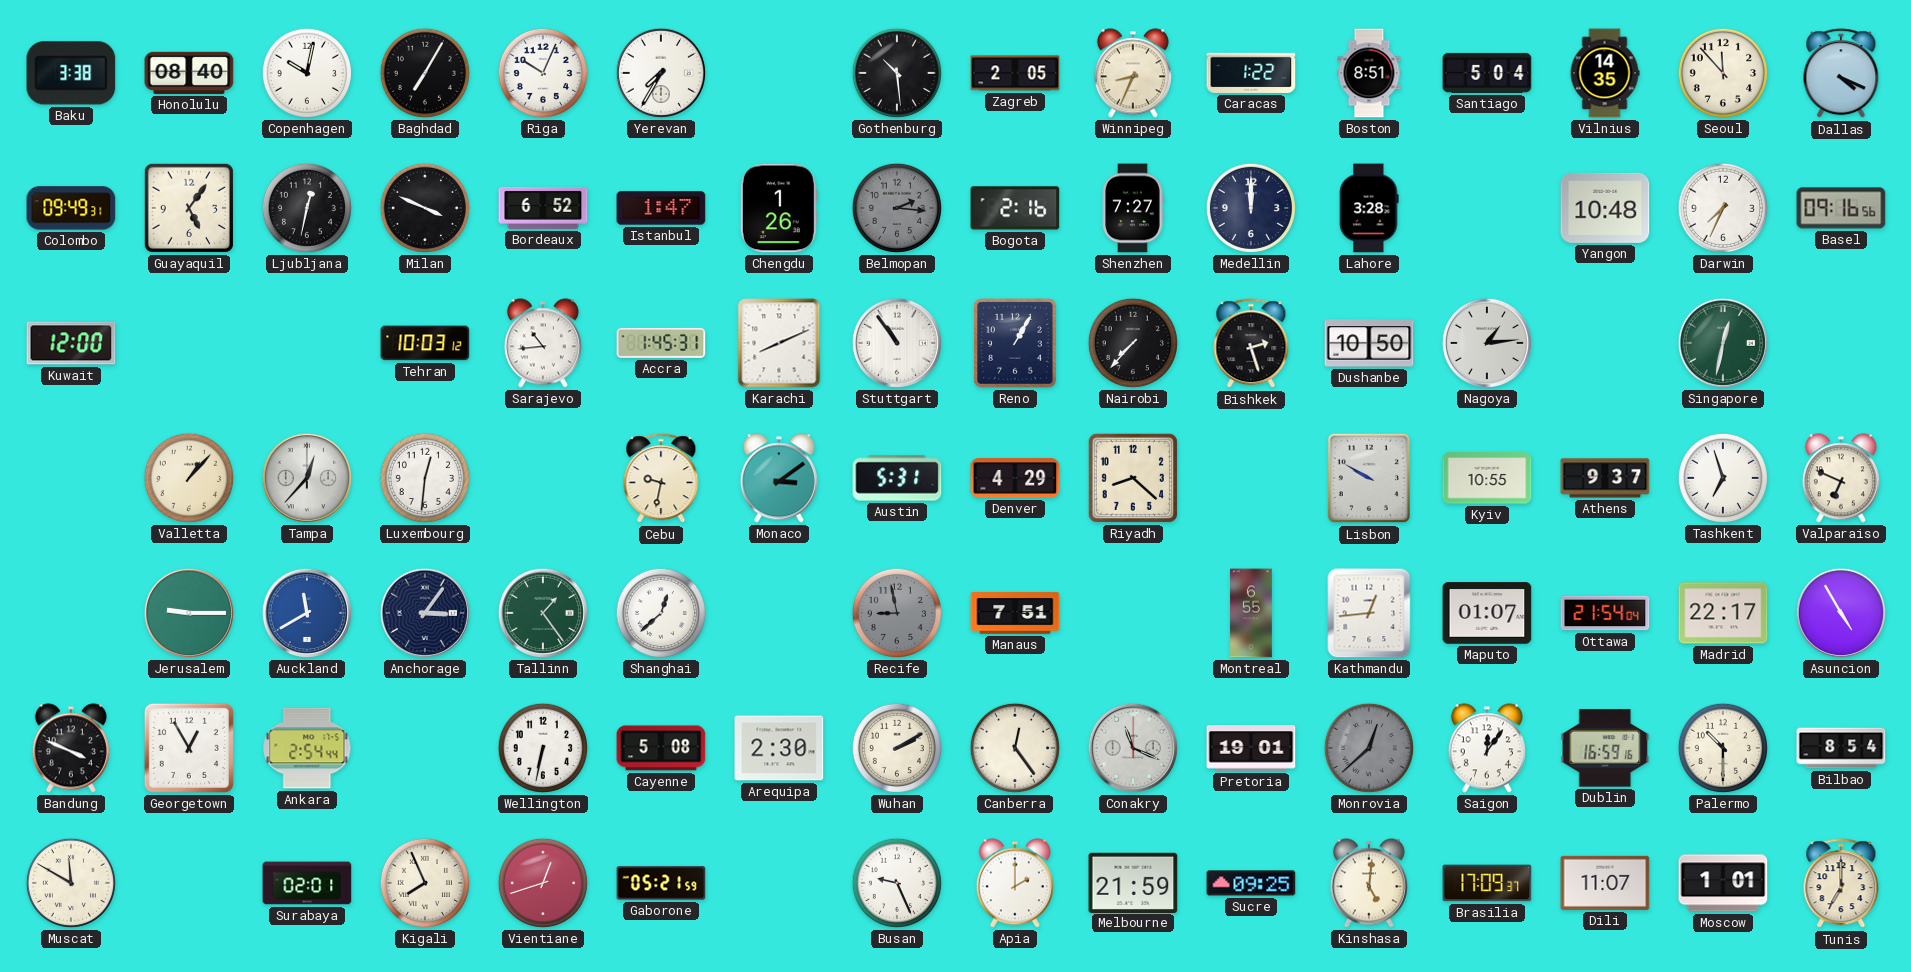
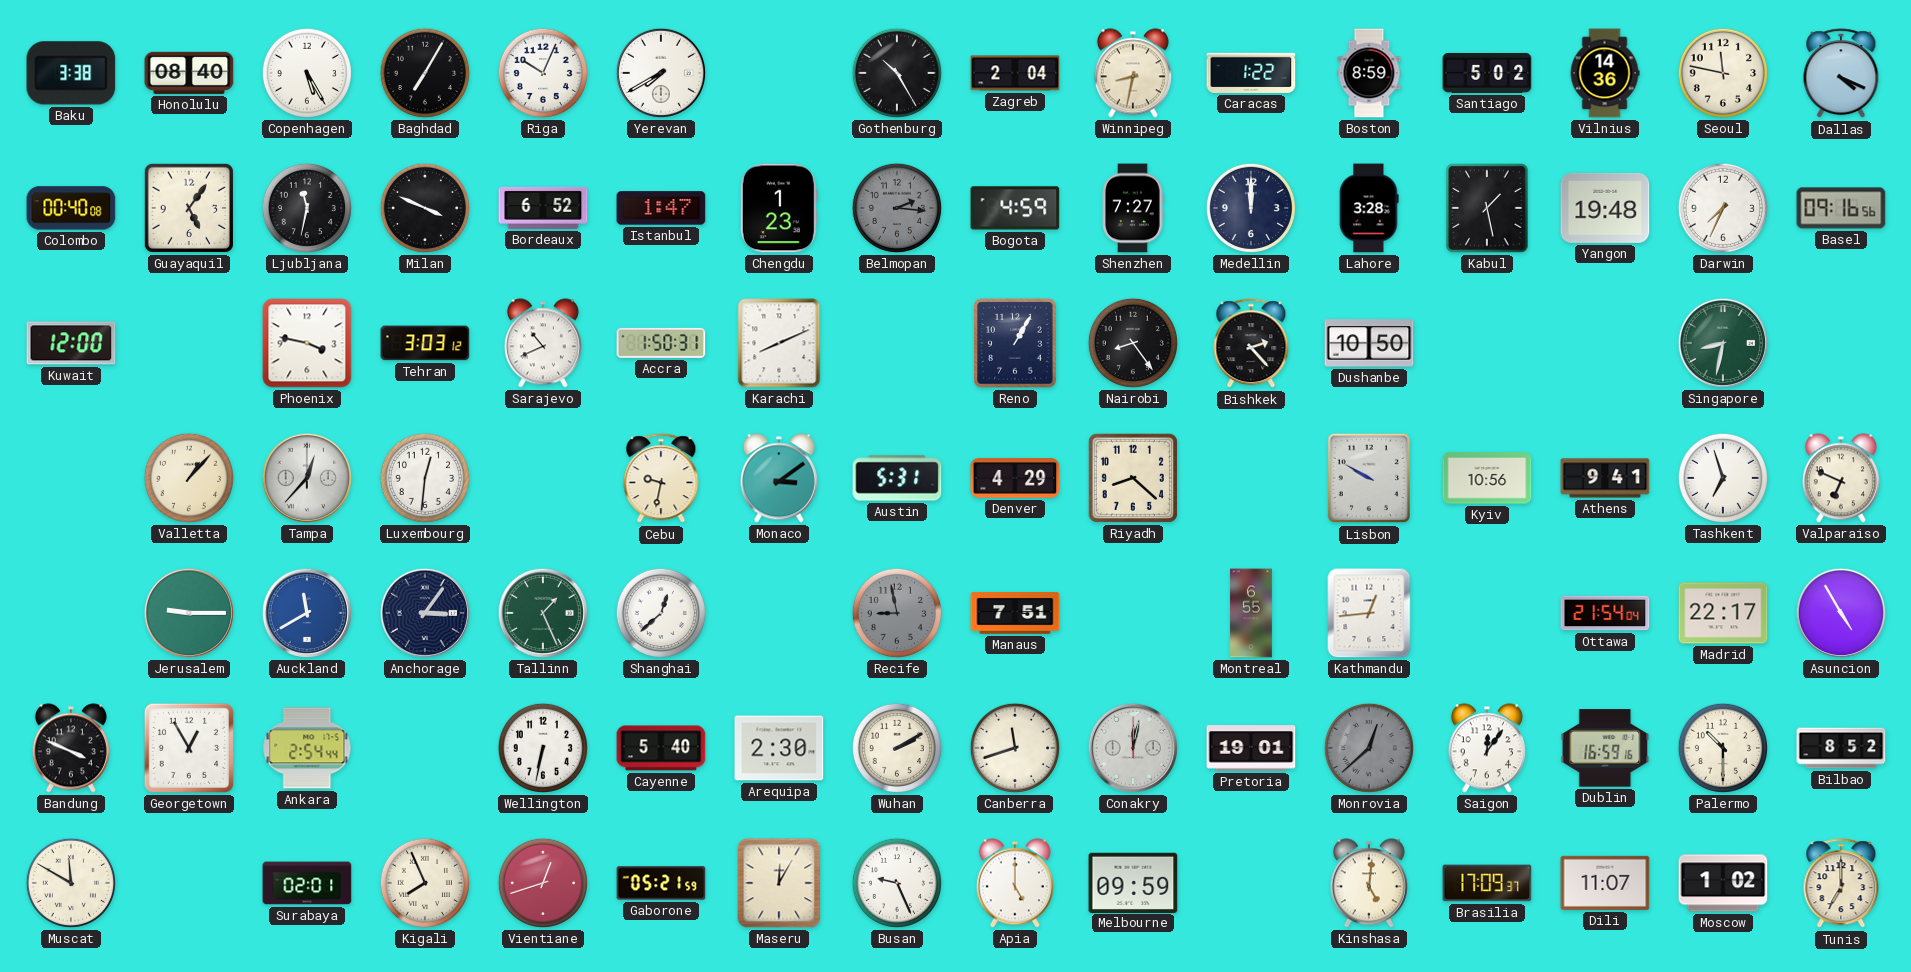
Copenhagen: 10:02 -> 5:25 (307, 73)
Yerevan: 7:35 -> 7:40 (661, 73)
Gothenburg: 10:29 -> 10:25 (897, 73)
Zagreb: 2:05 -> 2:04 (1015, 73)
Winnipeg: 8:34 -> 8:32 (1133, 73)
Boston: 8:51 -> 8:59 (1369, 73)
Santiago: 5:04 -> 5:02 (1487, 73)
Vilnius: 14:35 -> 14:36 (1605, 73)
Seoul: 11:53 -> 11:47 (1723, 73)
Colombo: 09:49 -> 00:40 (71, 208)
Ljubljana: 12:32 -> 11:32 (307, 208)
Chengdu: 1:26 -> 1:23 (779, 208)
Bogota: 2:16 -> 4:59 (1015, 208)
Kabul: none -> 1:28 (1487, 208)
Yangon: 10:48 -> 19:48 (1605, 208)
Phoenix: none -> 3:47 (307, 343)
Tehran: 10:03 -> 3:03 (425, 343)
Sarajevo: 10:44 -> 10:41 (543, 343)
Accra: 1:45 -> 1:50 (661, 343)
Stuttgart: 10:54 -> none (897, 343)
Nairobi: 7:37 -> 8:24 (1133, 343)
Bishkek: 2:27 -> 2:23 (1251, 344)
Nagoya: 1:14 -> none (1487, 343)
Singapore: 12:32 -> 8:32 (1723, 343)
Kyiv: 10:55 -> 10:56 (1487, 478)
Athens: 9:37 -> 9:41 (1605, 478)
Tallinn: 1:24 -> 1:26 (543, 613)
Maputo: 01:07 -> none (1487, 613)
Cayenne: 5:08 -> 5:40 (661, 748)
Canberra: 12:24 -> 11:42 (1015, 748)
Conakry: 11:19 -> 12:02 (1133, 748)
Bilbao: 8:54 -> 8:52 (1841, 748)
Maseru: none -> 12:05 (779, 883)
Apia: 2:00 -> 5:00 (1015, 883)
Melbourne: 21:59 -> 09:59 (1133, 882)
Sucre: 09:25 -> none (1251, 883)
Moscow: 1:01 -> 1:02 (1723, 883)
